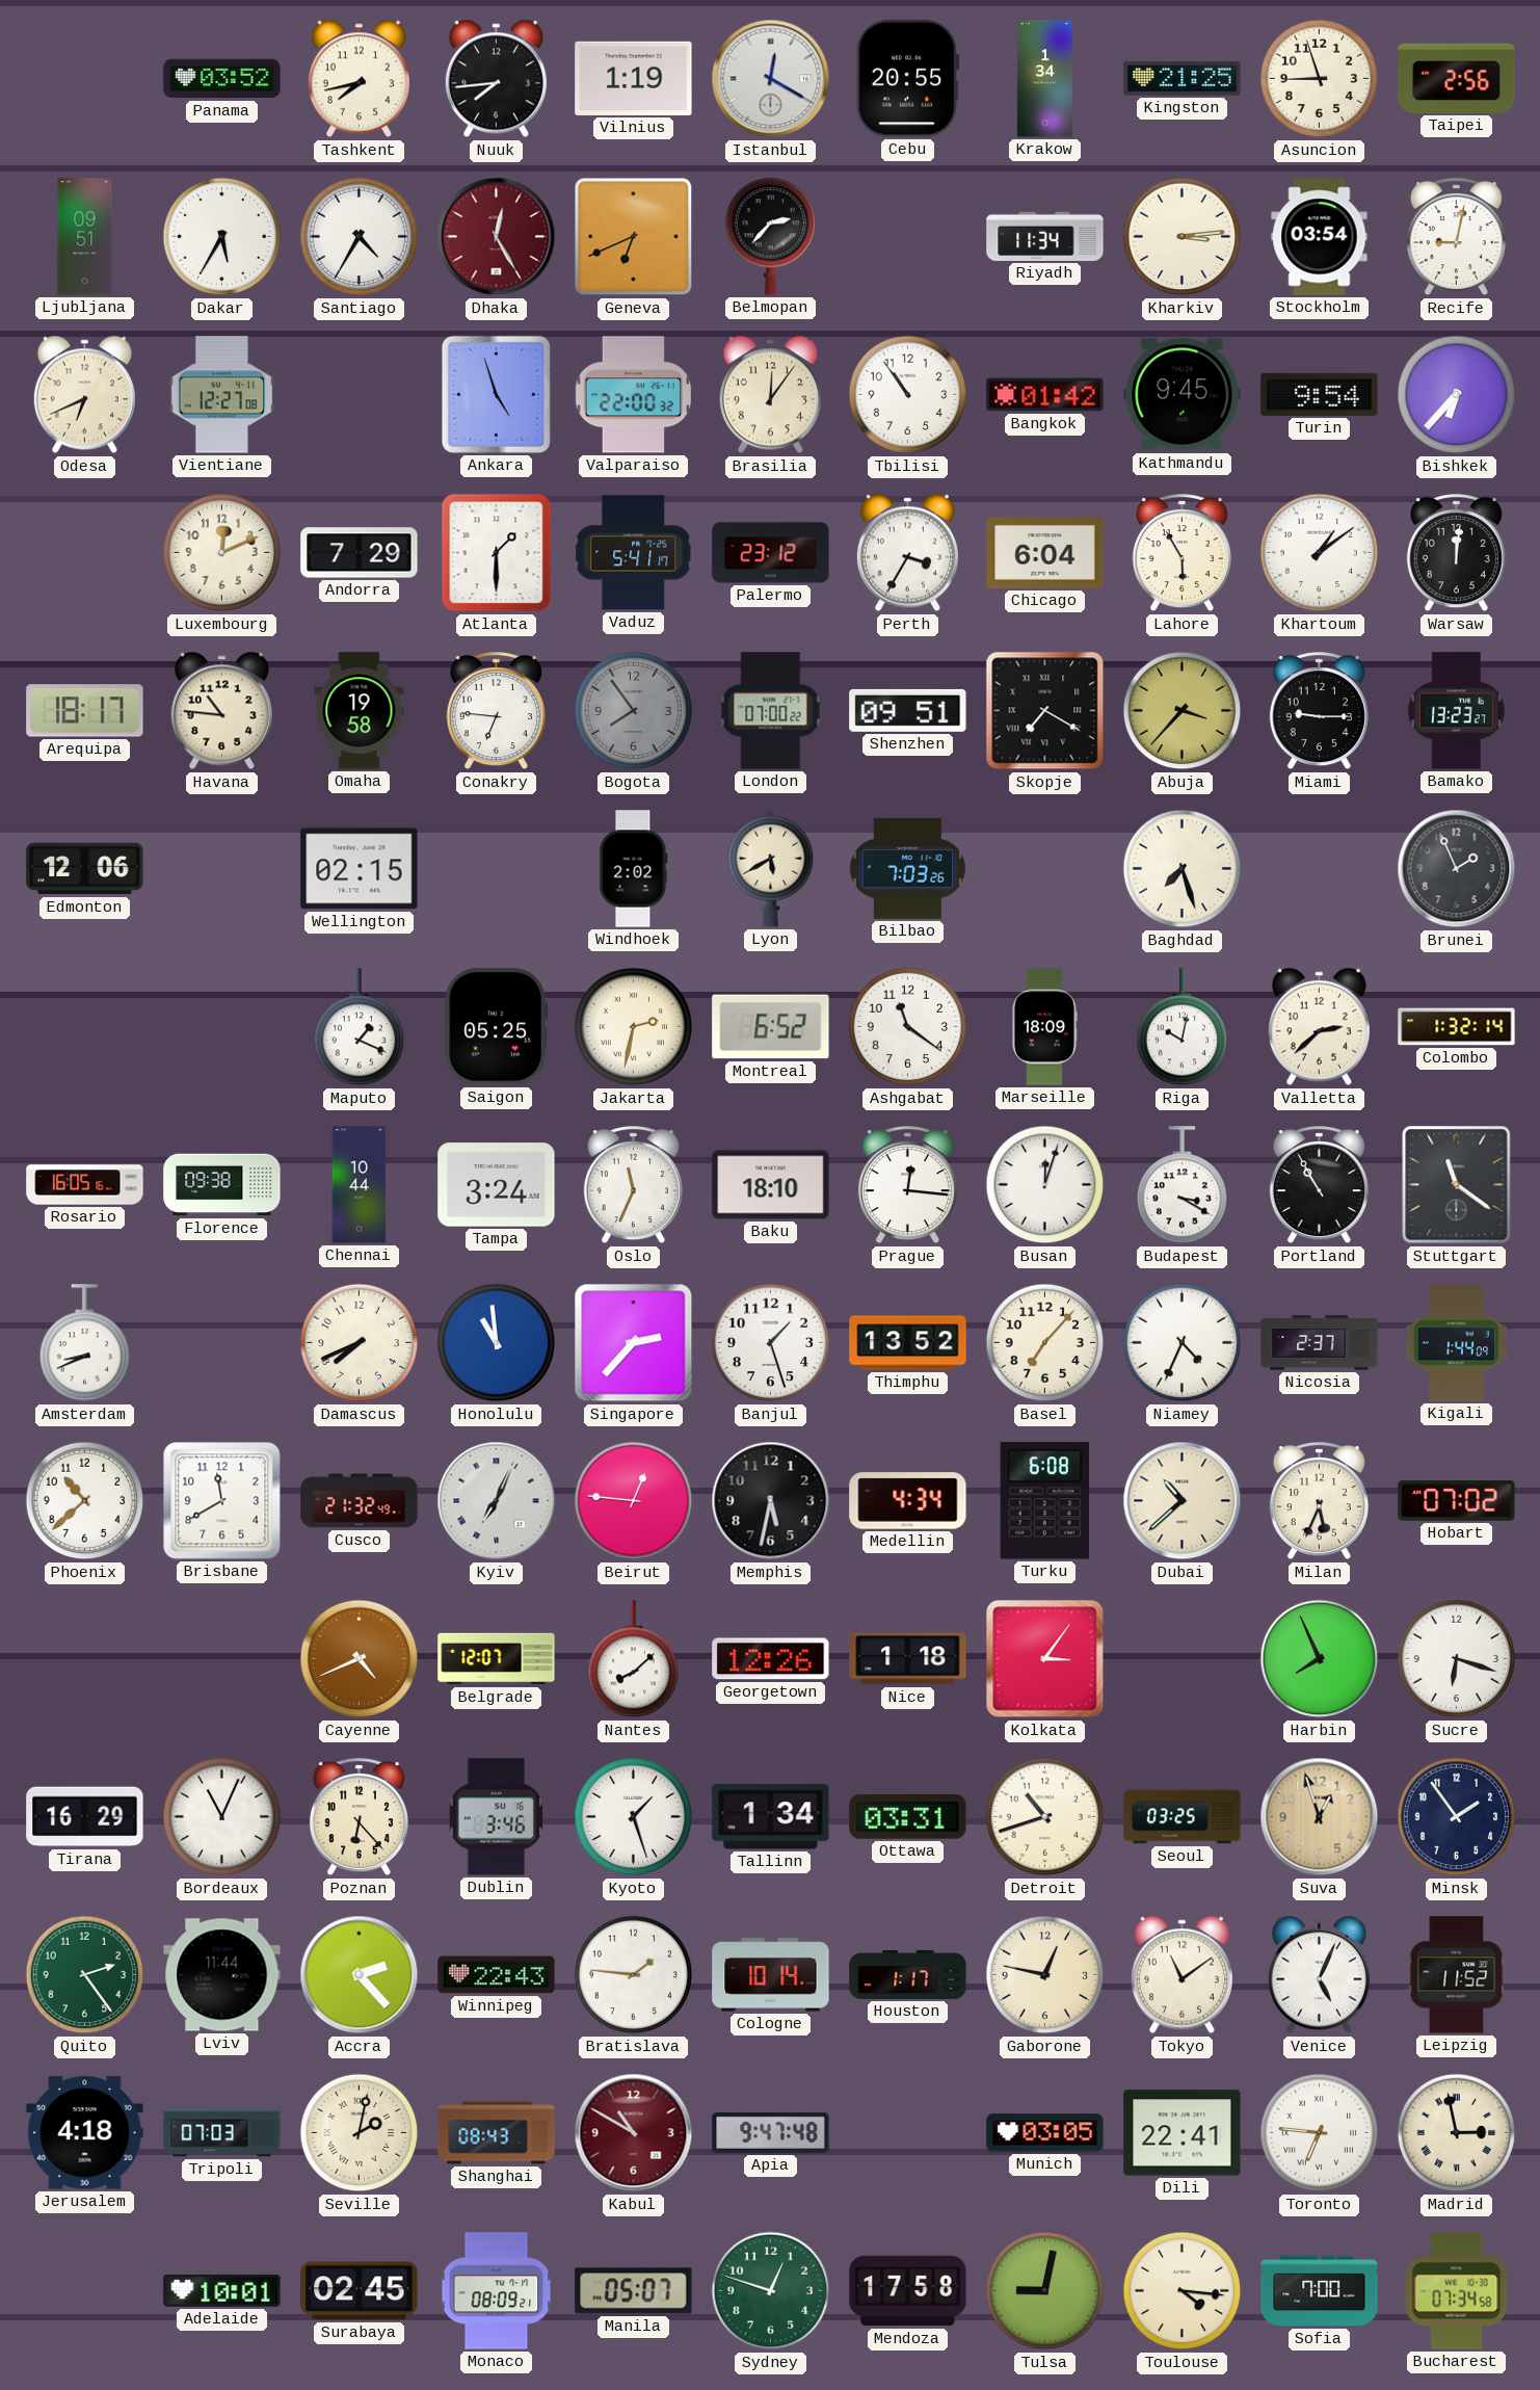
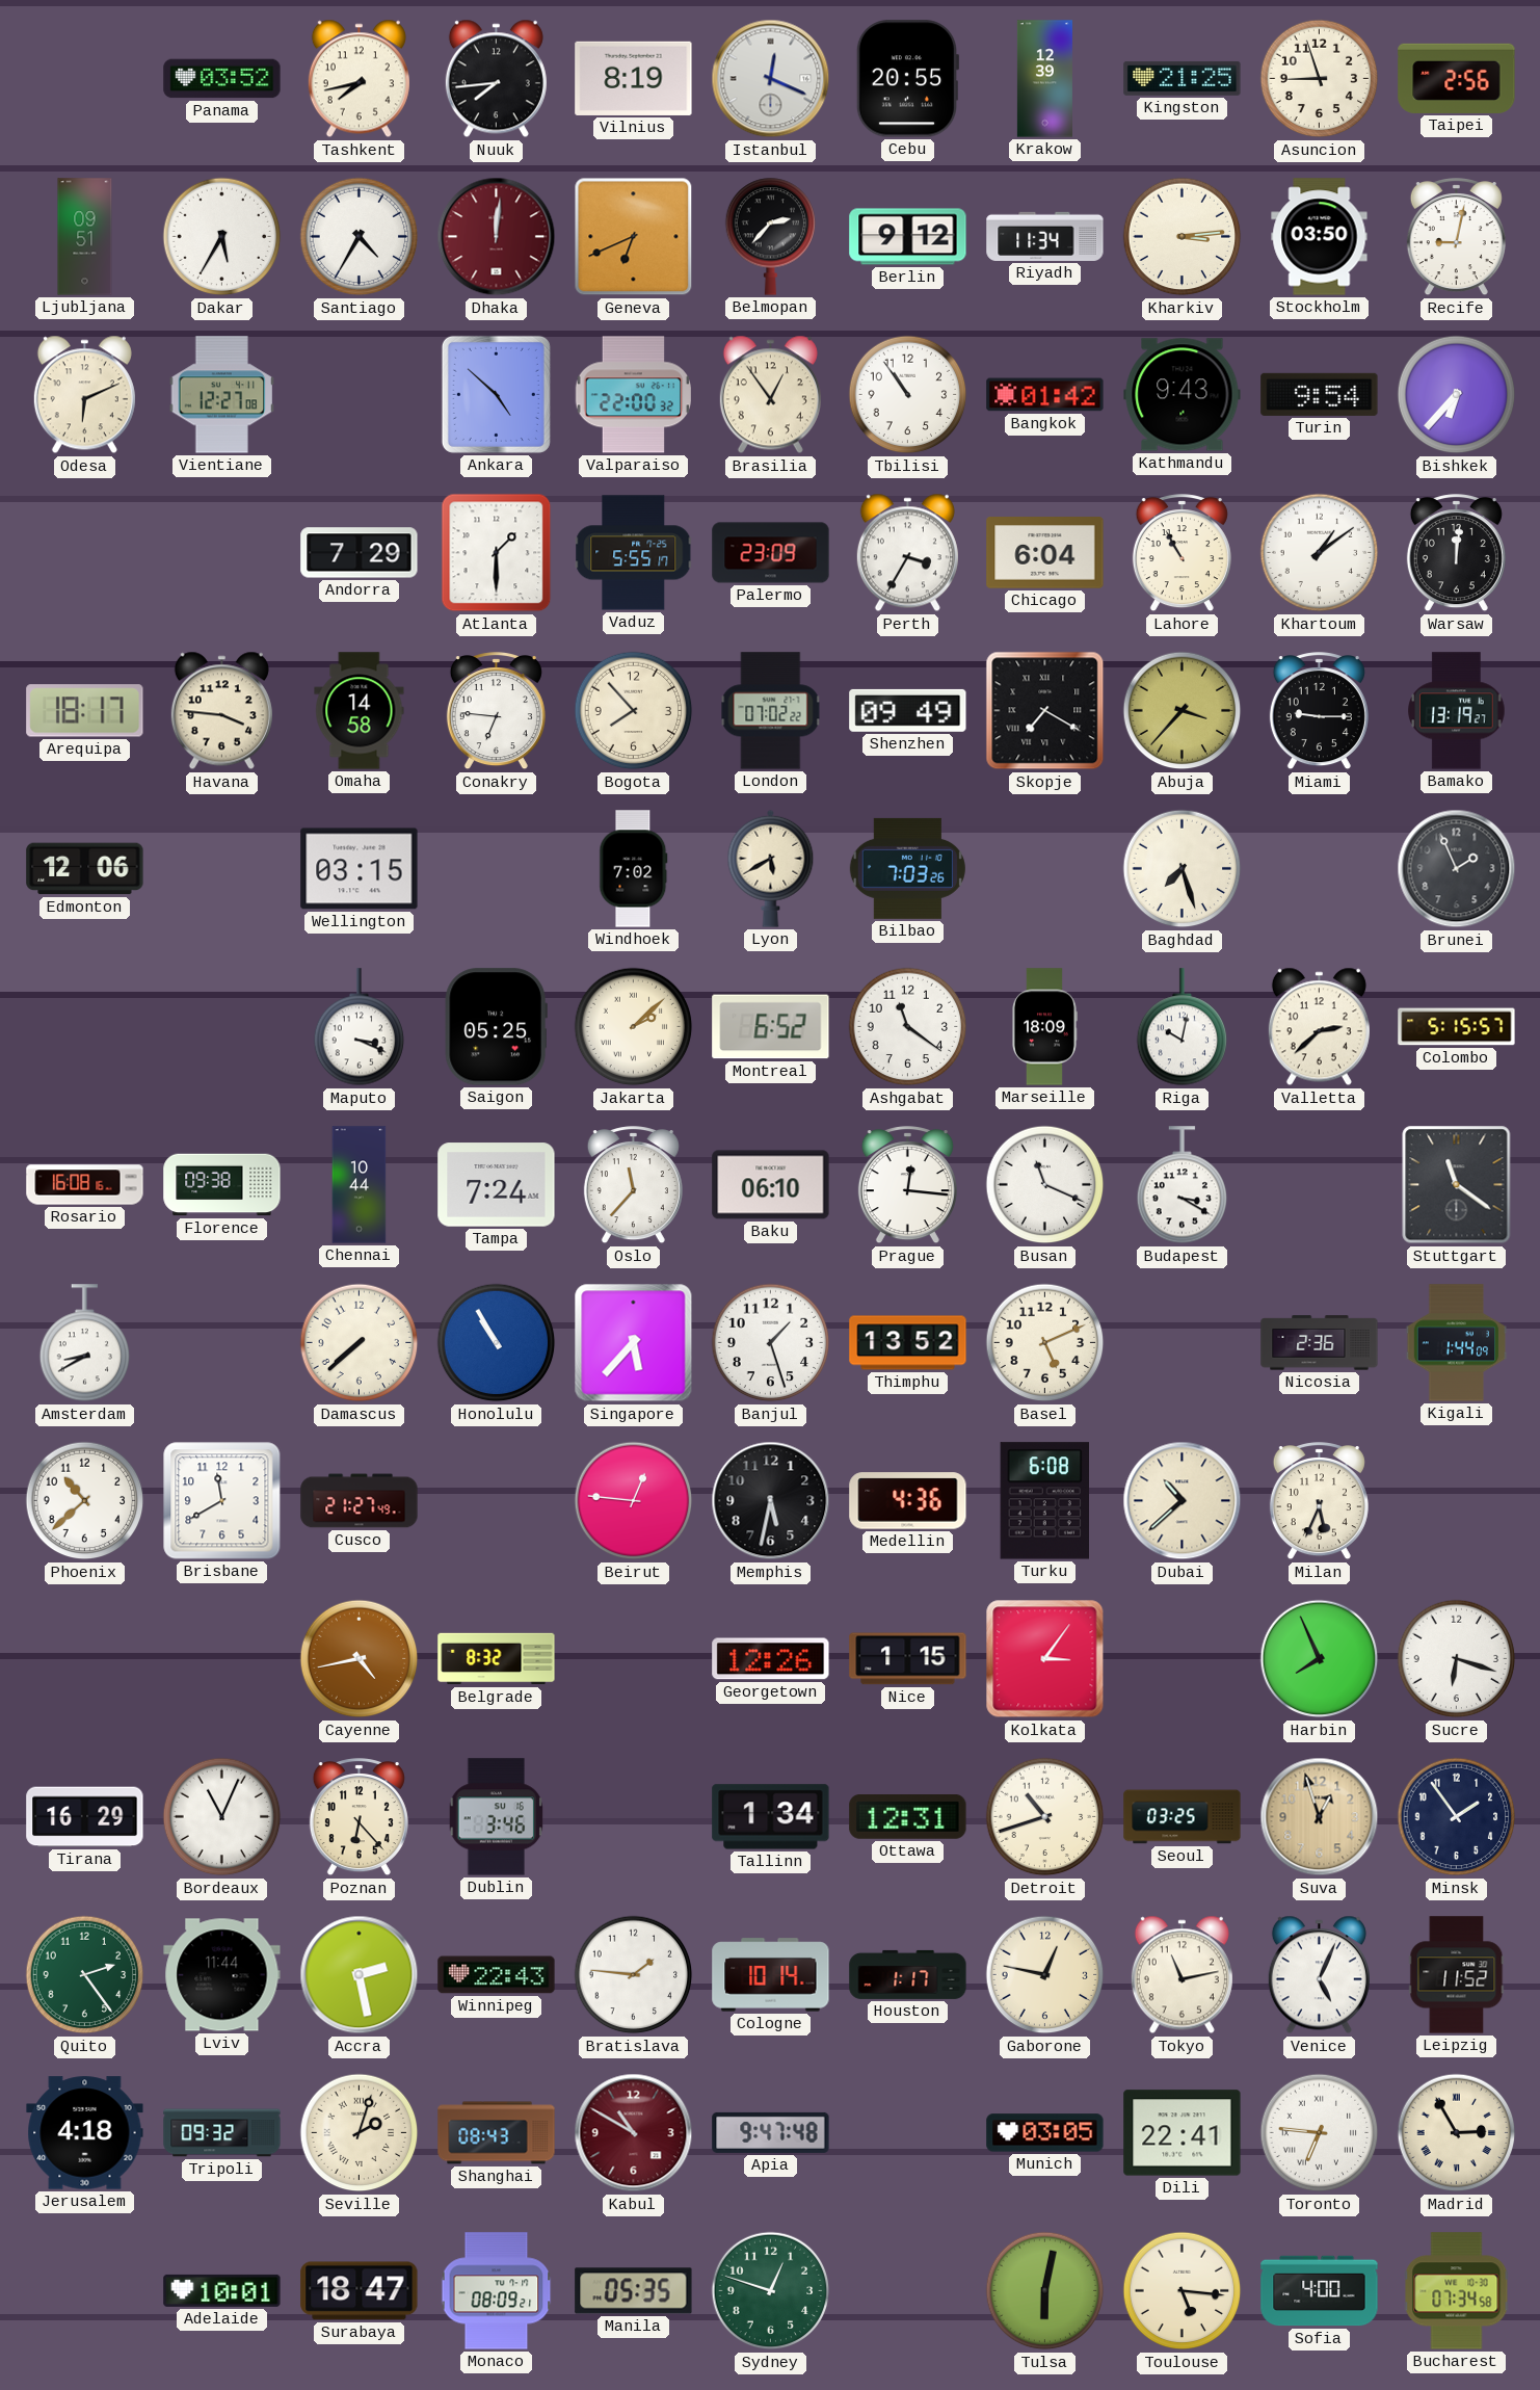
Vilnius: 1:19 -> 8:19 (634, 78)
Istanbul: 12:20 -> 12:19 (771, 79)
Krakow: 1:34 -> 12:39 (1044, 79)
Dhaka: 12:25 -> 12:01 (497, 237)
Berlin: none -> 9:12 (908, 237)
Stockholm: 03:54 -> 03:50 (1320, 237)
Odesa: 6:41 -> 6:11 (84, 395)
Ankara: 4:57 -> 4:52 (496, 394)
Brasilia: 12:06 -> 12:54 (770, 395)
Kathmandu: 9:45 -> 9:43 (1183, 395)
Luxembourg: 12:11 -> none (222, 553)
Vaduz: 5:41 -> 5:55 (634, 553)
Palermo: 23:12 -> 23:09 (771, 553)
Lahore: 5:55 -> 10:55 (1181, 554)
Havana: 10:46 -> 3:46 (221, 711)
Omaha: 19:58 -> 14:58 (360, 711)
Bogota: 7:54 -> 7:53 (634, 711)
Bogota dial: grey -> cream (634, 711)
London: 07:00 -> 07:02 (771, 711)
Shenzhen: 09:51 -> 09:49 (908, 710)
Bamako: 13:23 -> 13:19 (1457, 711)
Wellington: 02:15 -> 03:15 (360, 869)
Windhoek: 2:02 -> 7:02 (634, 869)
Maputo: 1:19 -> 3:19 (360, 1027)
Jakarta: 2:32 -> 2:08 (634, 1027)
Colombo: 1:32 -> 5:15 (1457, 1027)
Rosario: 16:05 -> 16:08 (85, 1185)
Tampa: 3:24 -> 7:24 (497, 1185)
Oslo: 11:34 -> 11:37 (633, 1186)
Baku: 18:10 -> 06:10 (771, 1185)
Busan: 12:03 -> 11:19 (1045, 1185)
Portland: 10:55 -> none (1319, 1186)
Amsterdam: 8:41 -> 8:40 (85, 1343)
Damascus: 7:41 -> 7:38 (360, 1343)
Honolulu: 10:59 -> 10:55 (497, 1343)
Singapore: 2:37 -> 5:37 (634, 1343)
Basel: 7:07 -> 5:11 (1045, 1343)
Niamey: 4:34 -> none (1183, 1343)
Nicosia: 2:37 -> 2:36 (1320, 1343)
Cusco: 21:32 -> 21:27 (360, 1501)
Kyiv: 7:04 -> none (497, 1501)
Medellin: 4:34 -> 4:36 (908, 1501)
Hobart: 07:02 -> none (1457, 1501)
Cayenne: 4:41 -> 4:43 (360, 1659)
Belgrade: 12:07 -> 8:32 (497, 1659)
Nantes: 8:08 -> none (634, 1659)
Nice: 1:18 -> 1:15 (908, 1659)
Kyoto: 1:27 -> none (634, 1817)
Ottawa: 03:31 -> 12:31 (908, 1817)
Accra: 2:23 -> 2:28 (360, 1975)
Tokyo: 11:09 -> 11:13 (1181, 1975)
Tripoli: 07:03 -> 09:32 (222, 2133)
Seville: 2:02 -> 2:03 (360, 2133)
Madrid: 2:58 -> 2:55 (1457, 2133)
Surabaya: 02:45 -> 18:47 (360, 2291)
Manila: 05:07 -> 05:35 (634, 2291)
Mendoza: 17:58 -> none (908, 2291)
Tulsa: 9:02 -> 6:02 (1045, 2291)
Toulouse: 4:16 -> 5:16 (1183, 2291)
Sofia: 7:00 -> 4:00 (1320, 2291)
